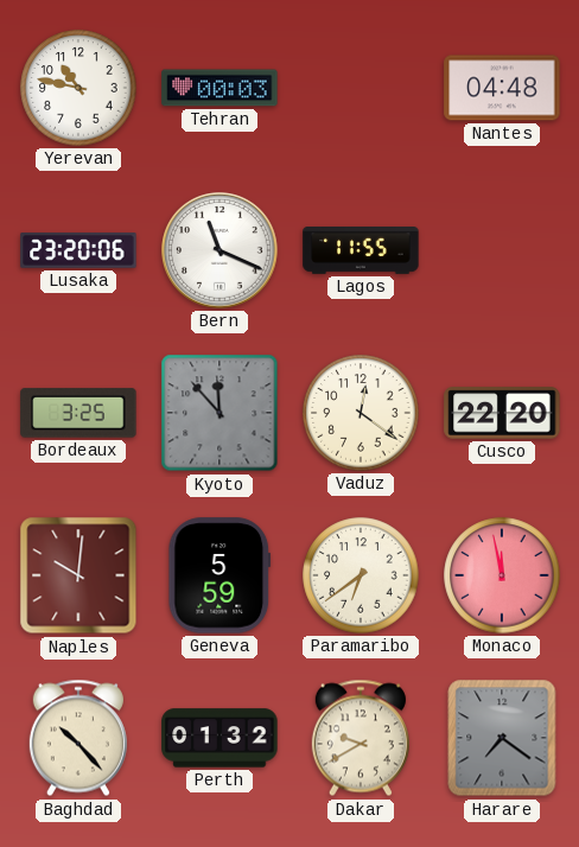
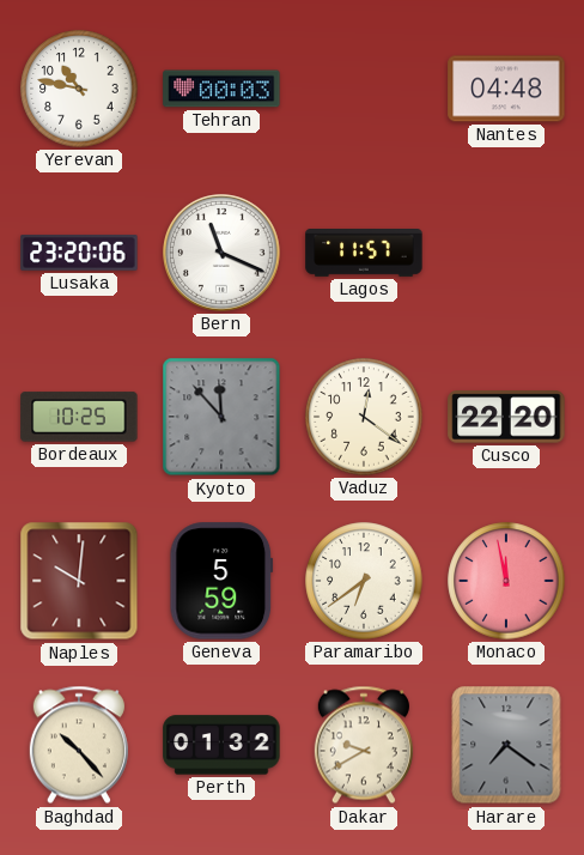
Lagos: 11:55 -> 11:57 (364, 254)
Bordeaux: 3:25 -> 10:25 (79, 417)
